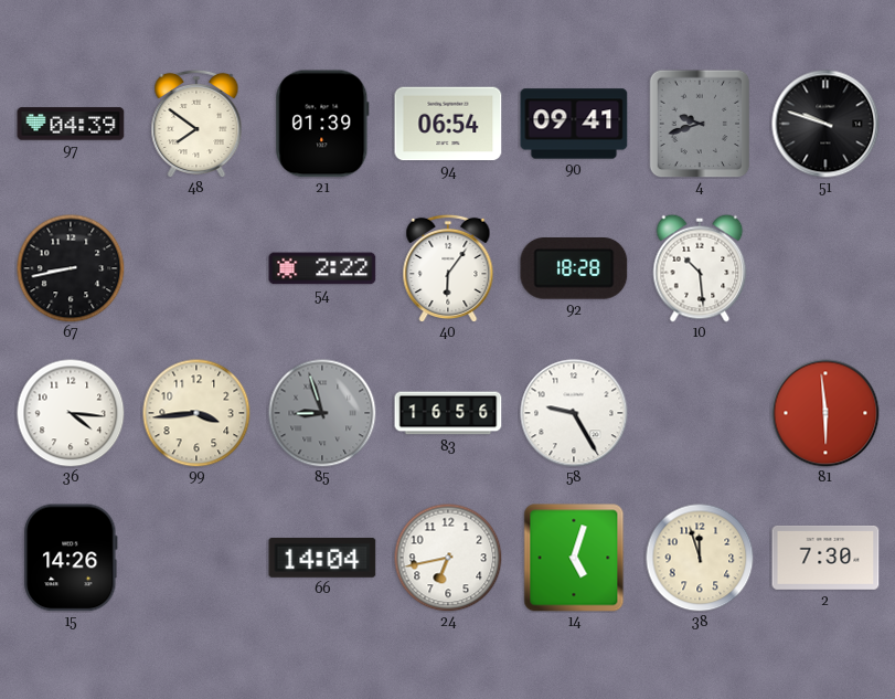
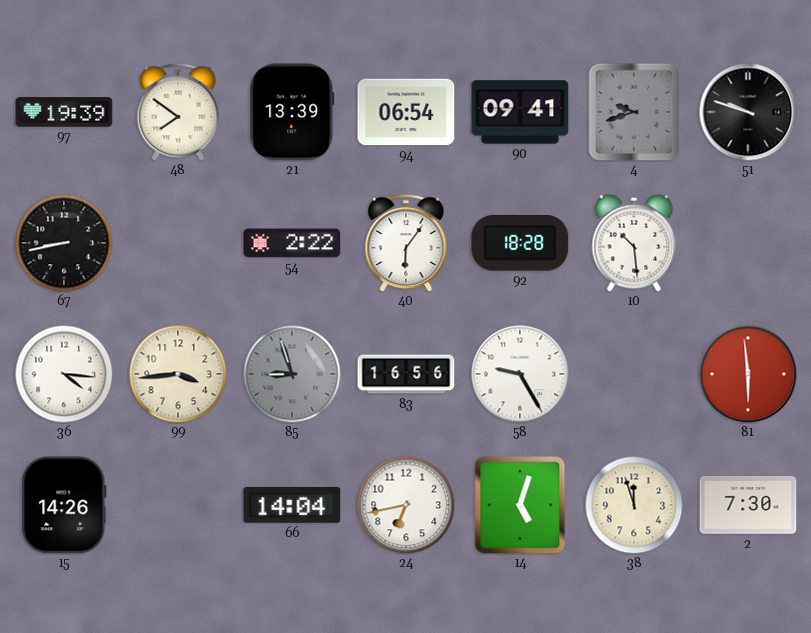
97: 04:39 -> 19:39 (64, 112)
21: 01:39 -> 13:39 (292, 112)
